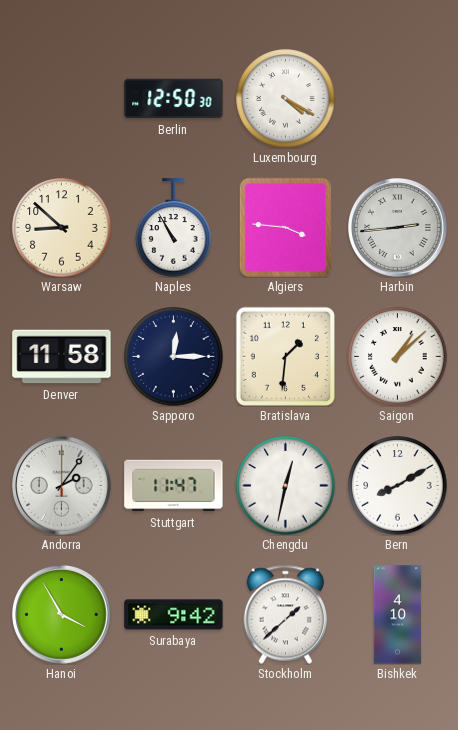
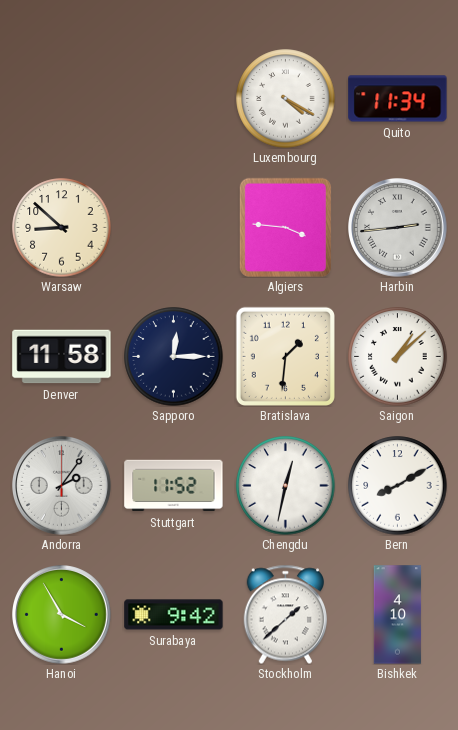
Berlin: 12:50 -> none (174, 99)
Quito: none -> 11:34 (398, 99)
Naples: 10:55 -> none (174, 228)
Stuttgart: 11:47 -> 11:52 (174, 486)
